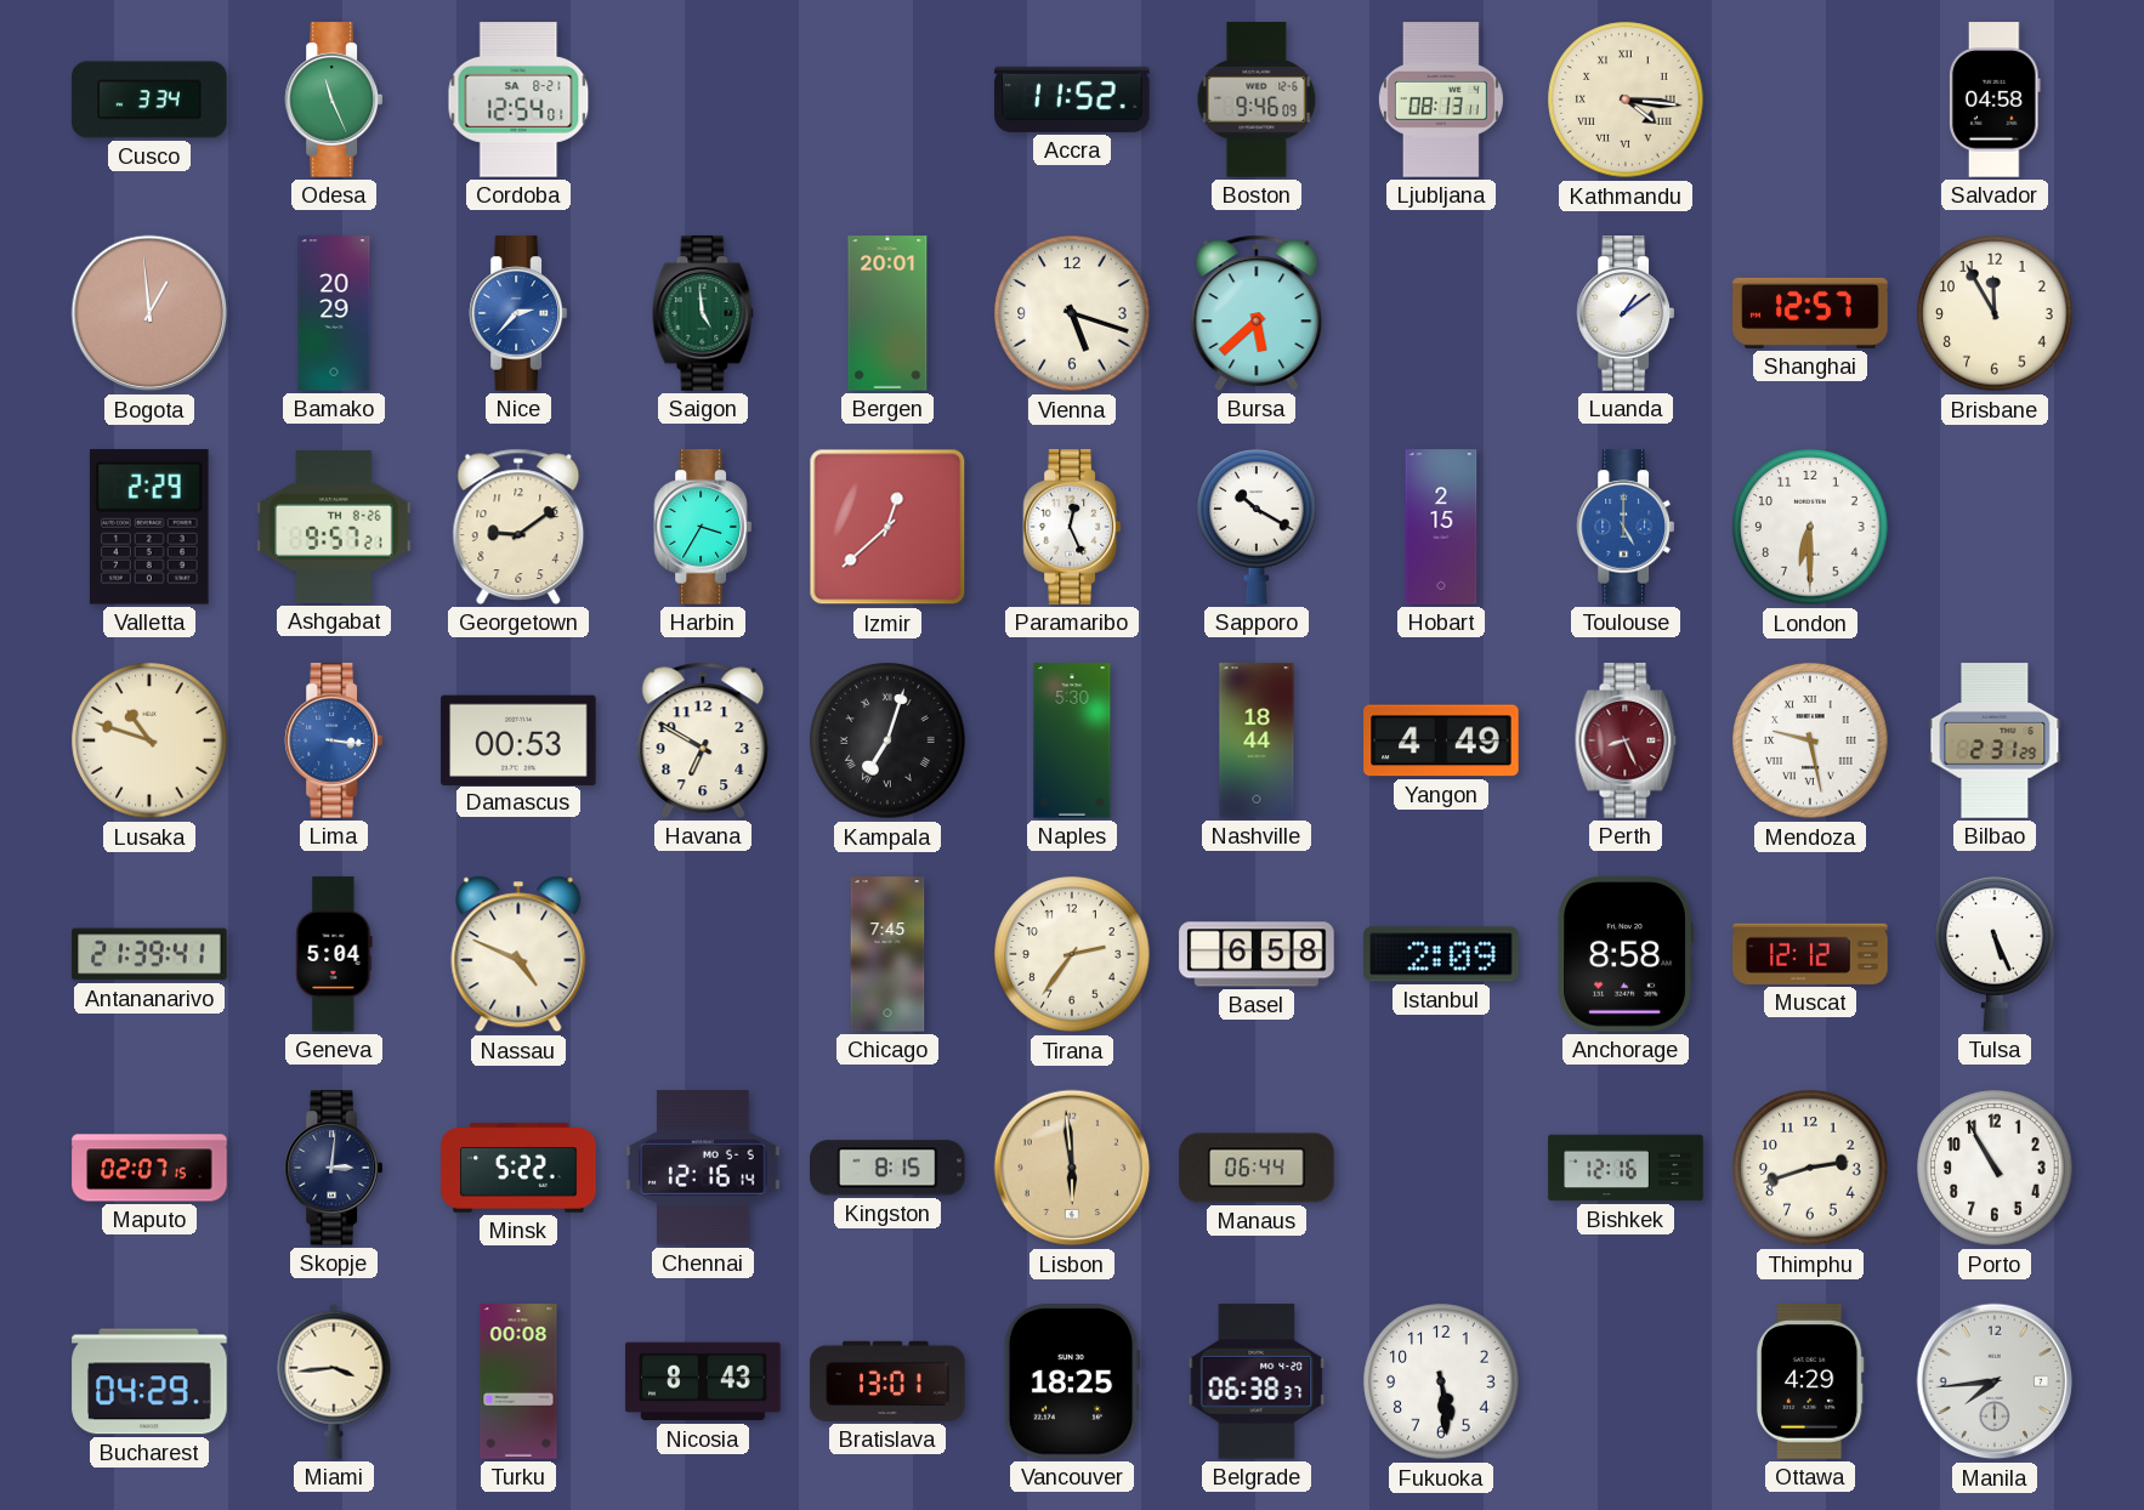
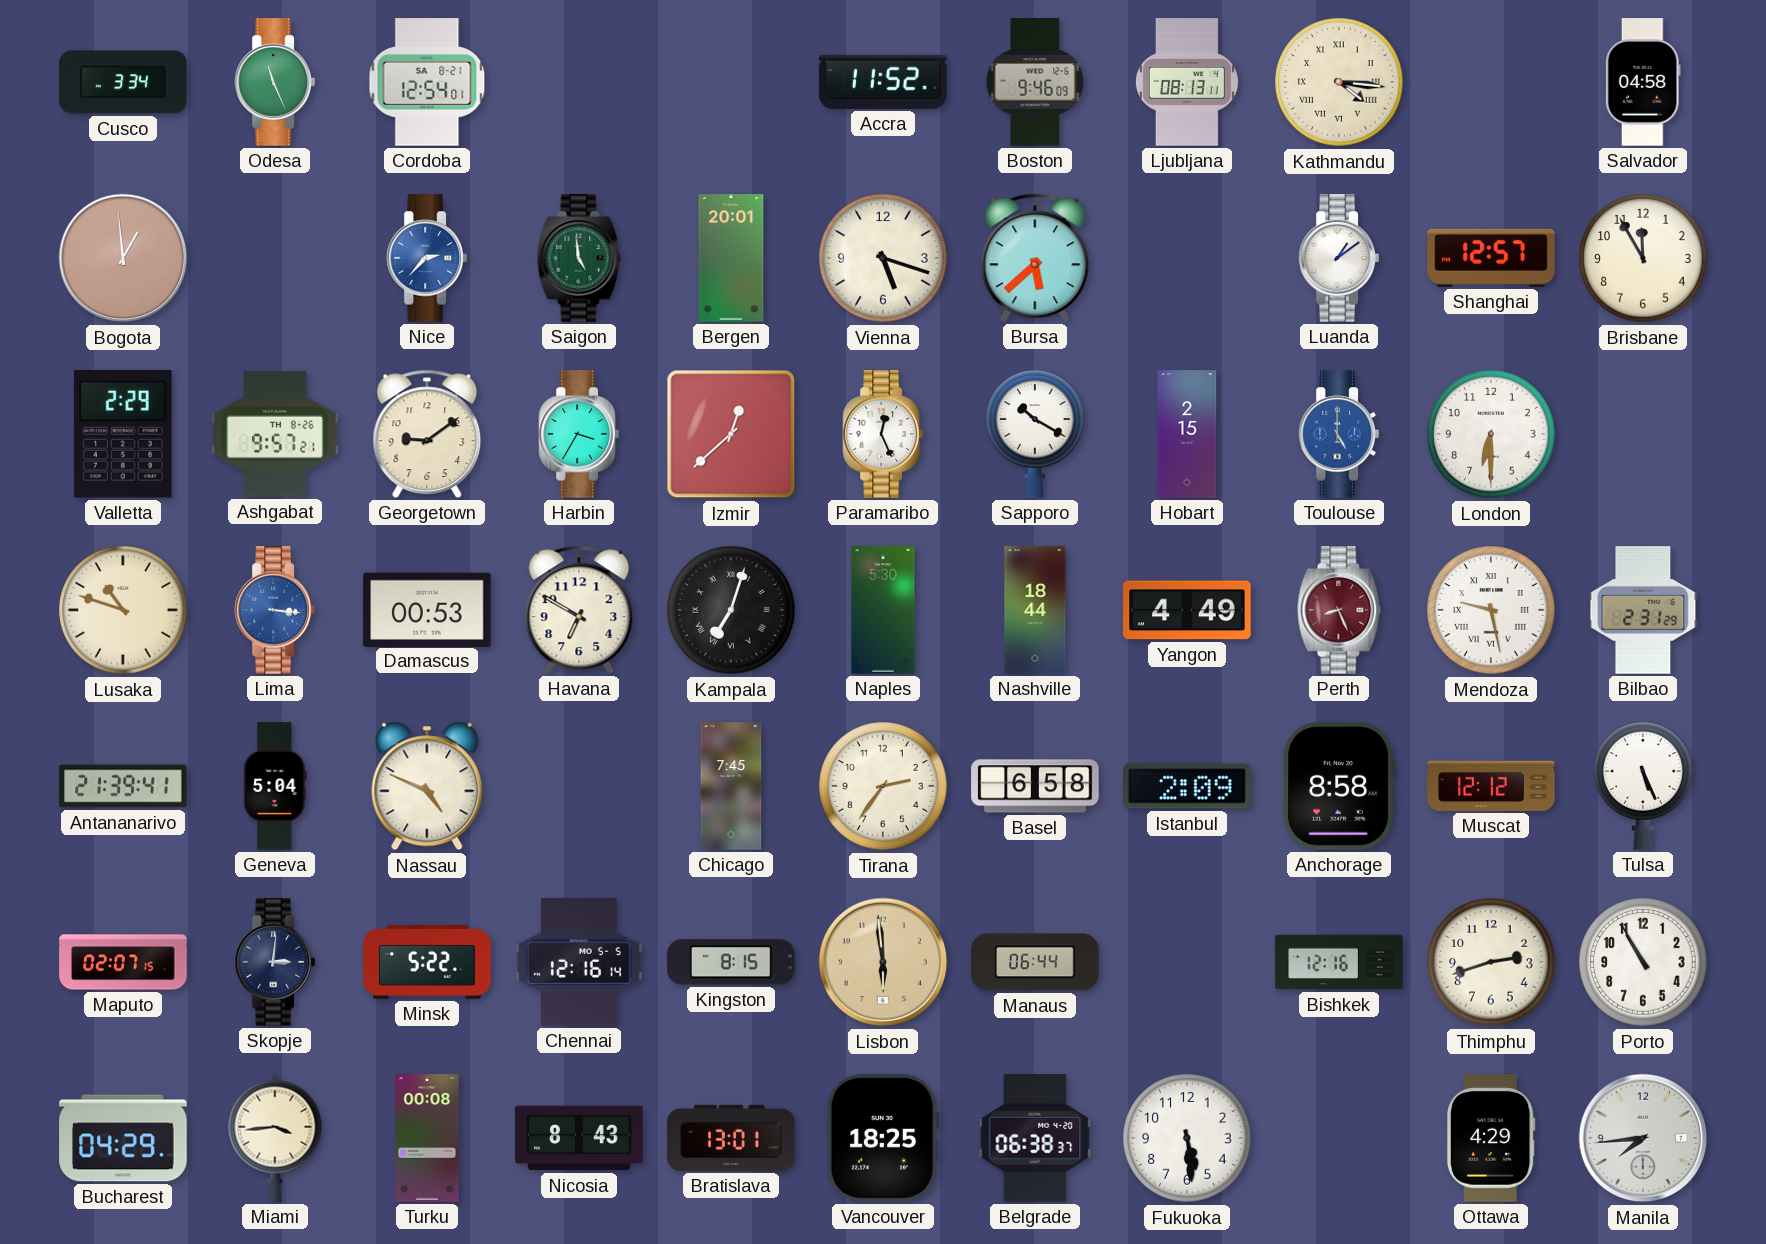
Bamako: 20:29 -> none (334, 313)
